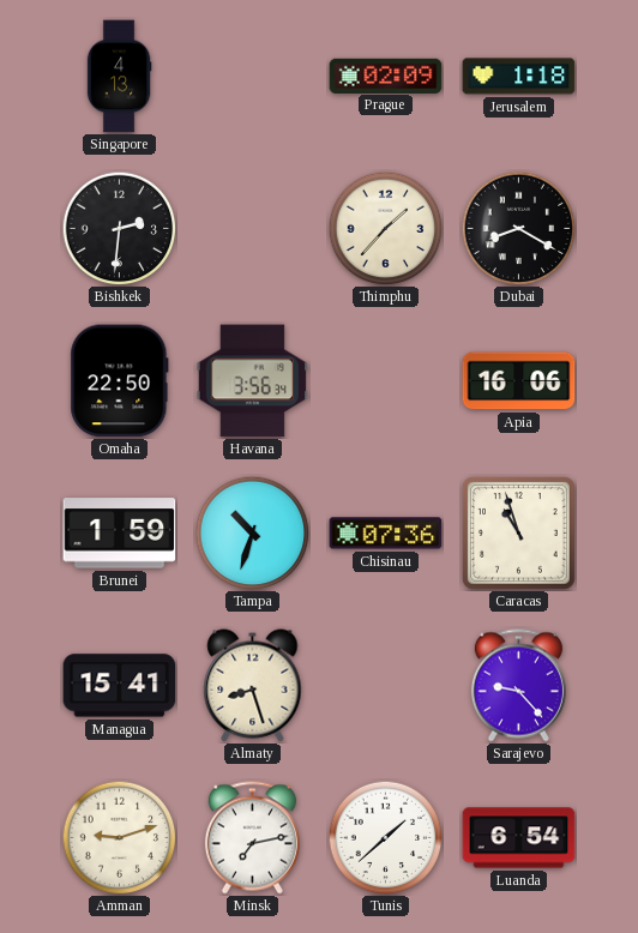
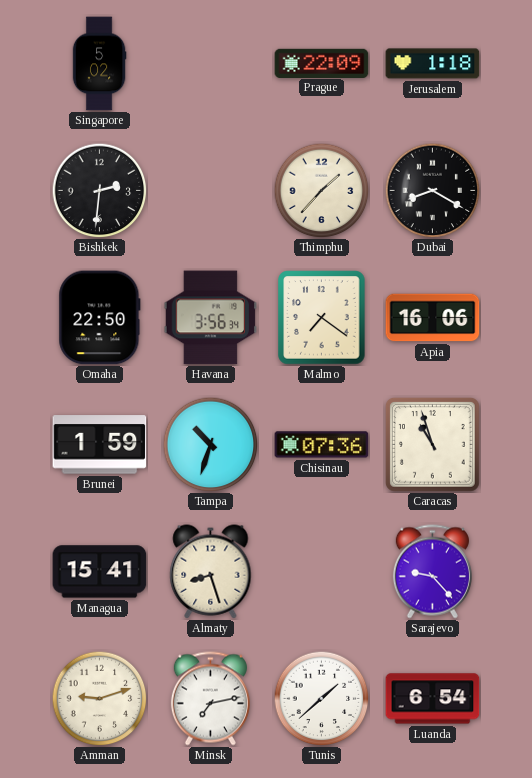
Singapore: 4:13 -> 5:02 (99, 64)
Prague: 02:09 -> 22:09 (322, 63)
Malmo: none -> 7:21 (322, 318)
